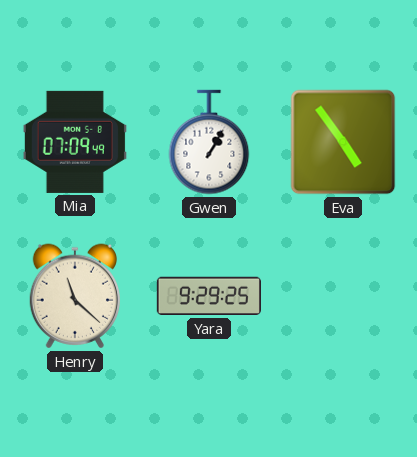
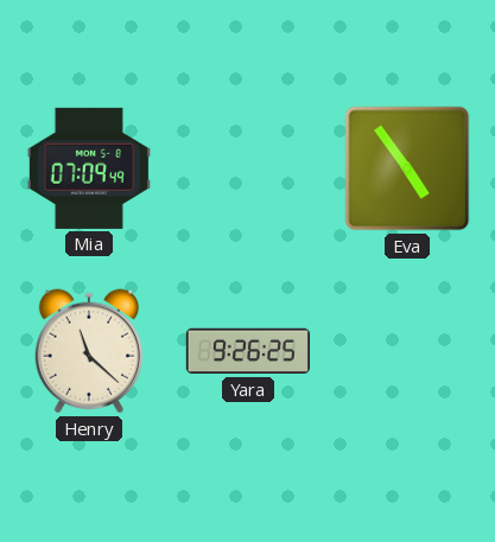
Gwen: 1:05 -> none (209, 142)
Yara: 9:29 -> 9:26 (248, 351)
